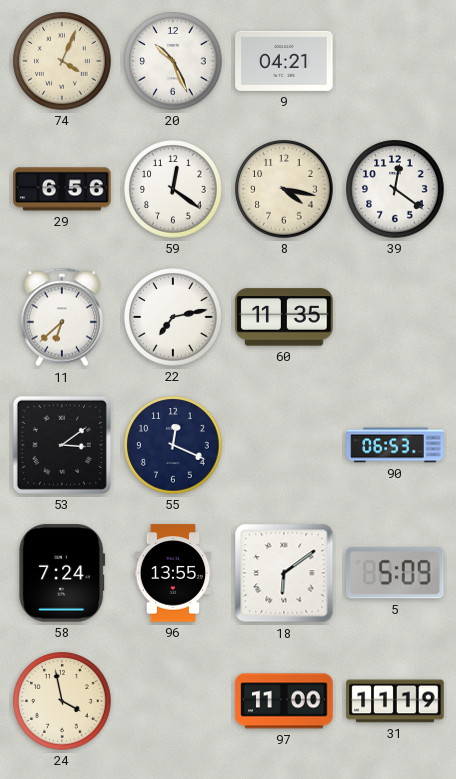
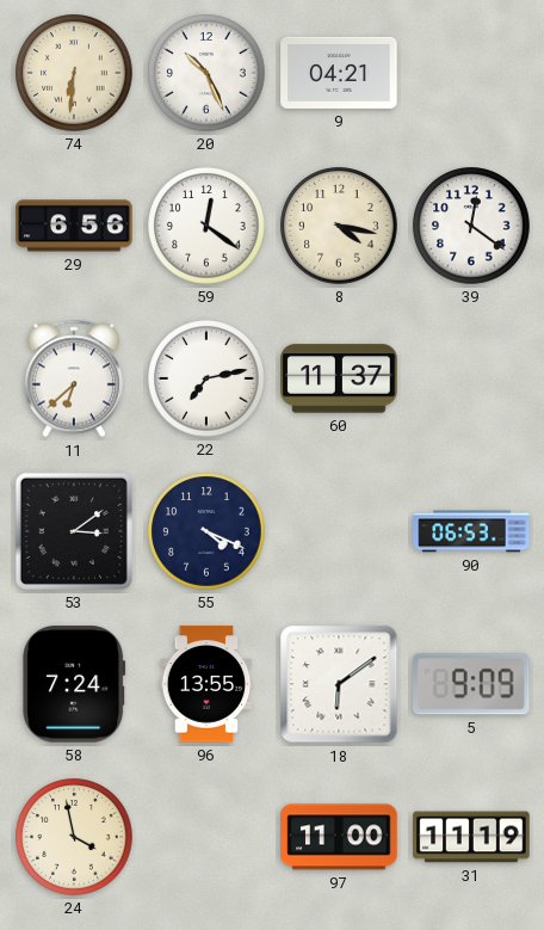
74: 4:04 -> 6:31 (74, 73)
60: 11:35 -> 11:37 (339, 378)
55: 12:19 -> 4:19 (206, 531)
5: 5:09 -> 9:09 (471, 684)
